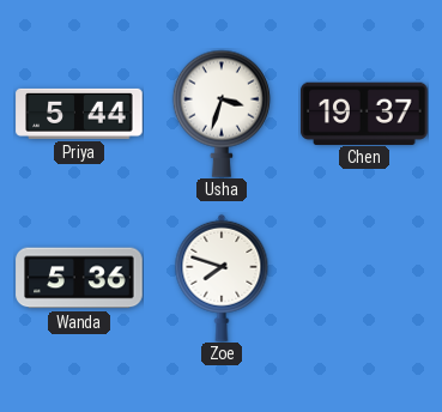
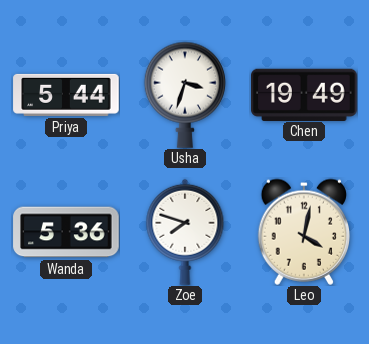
Chen: 19:37 -> 19:49 (304, 94)
Leo: none -> 4:02 (303, 232)
